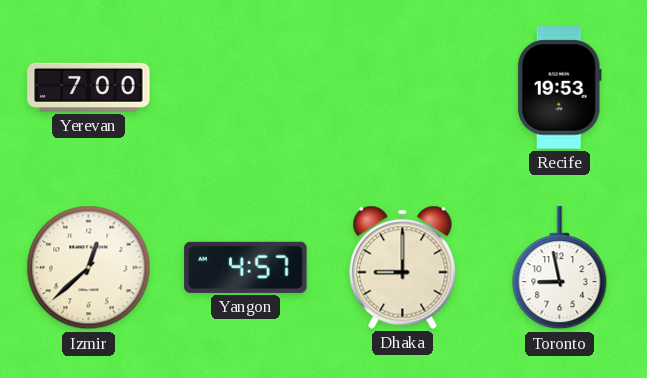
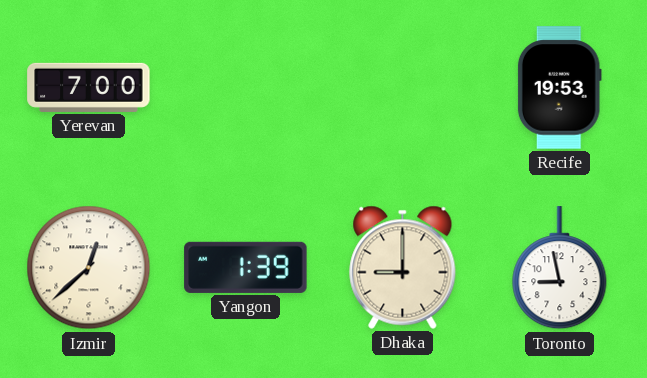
Yangon: 4:57 -> 1:39 (246, 267)
